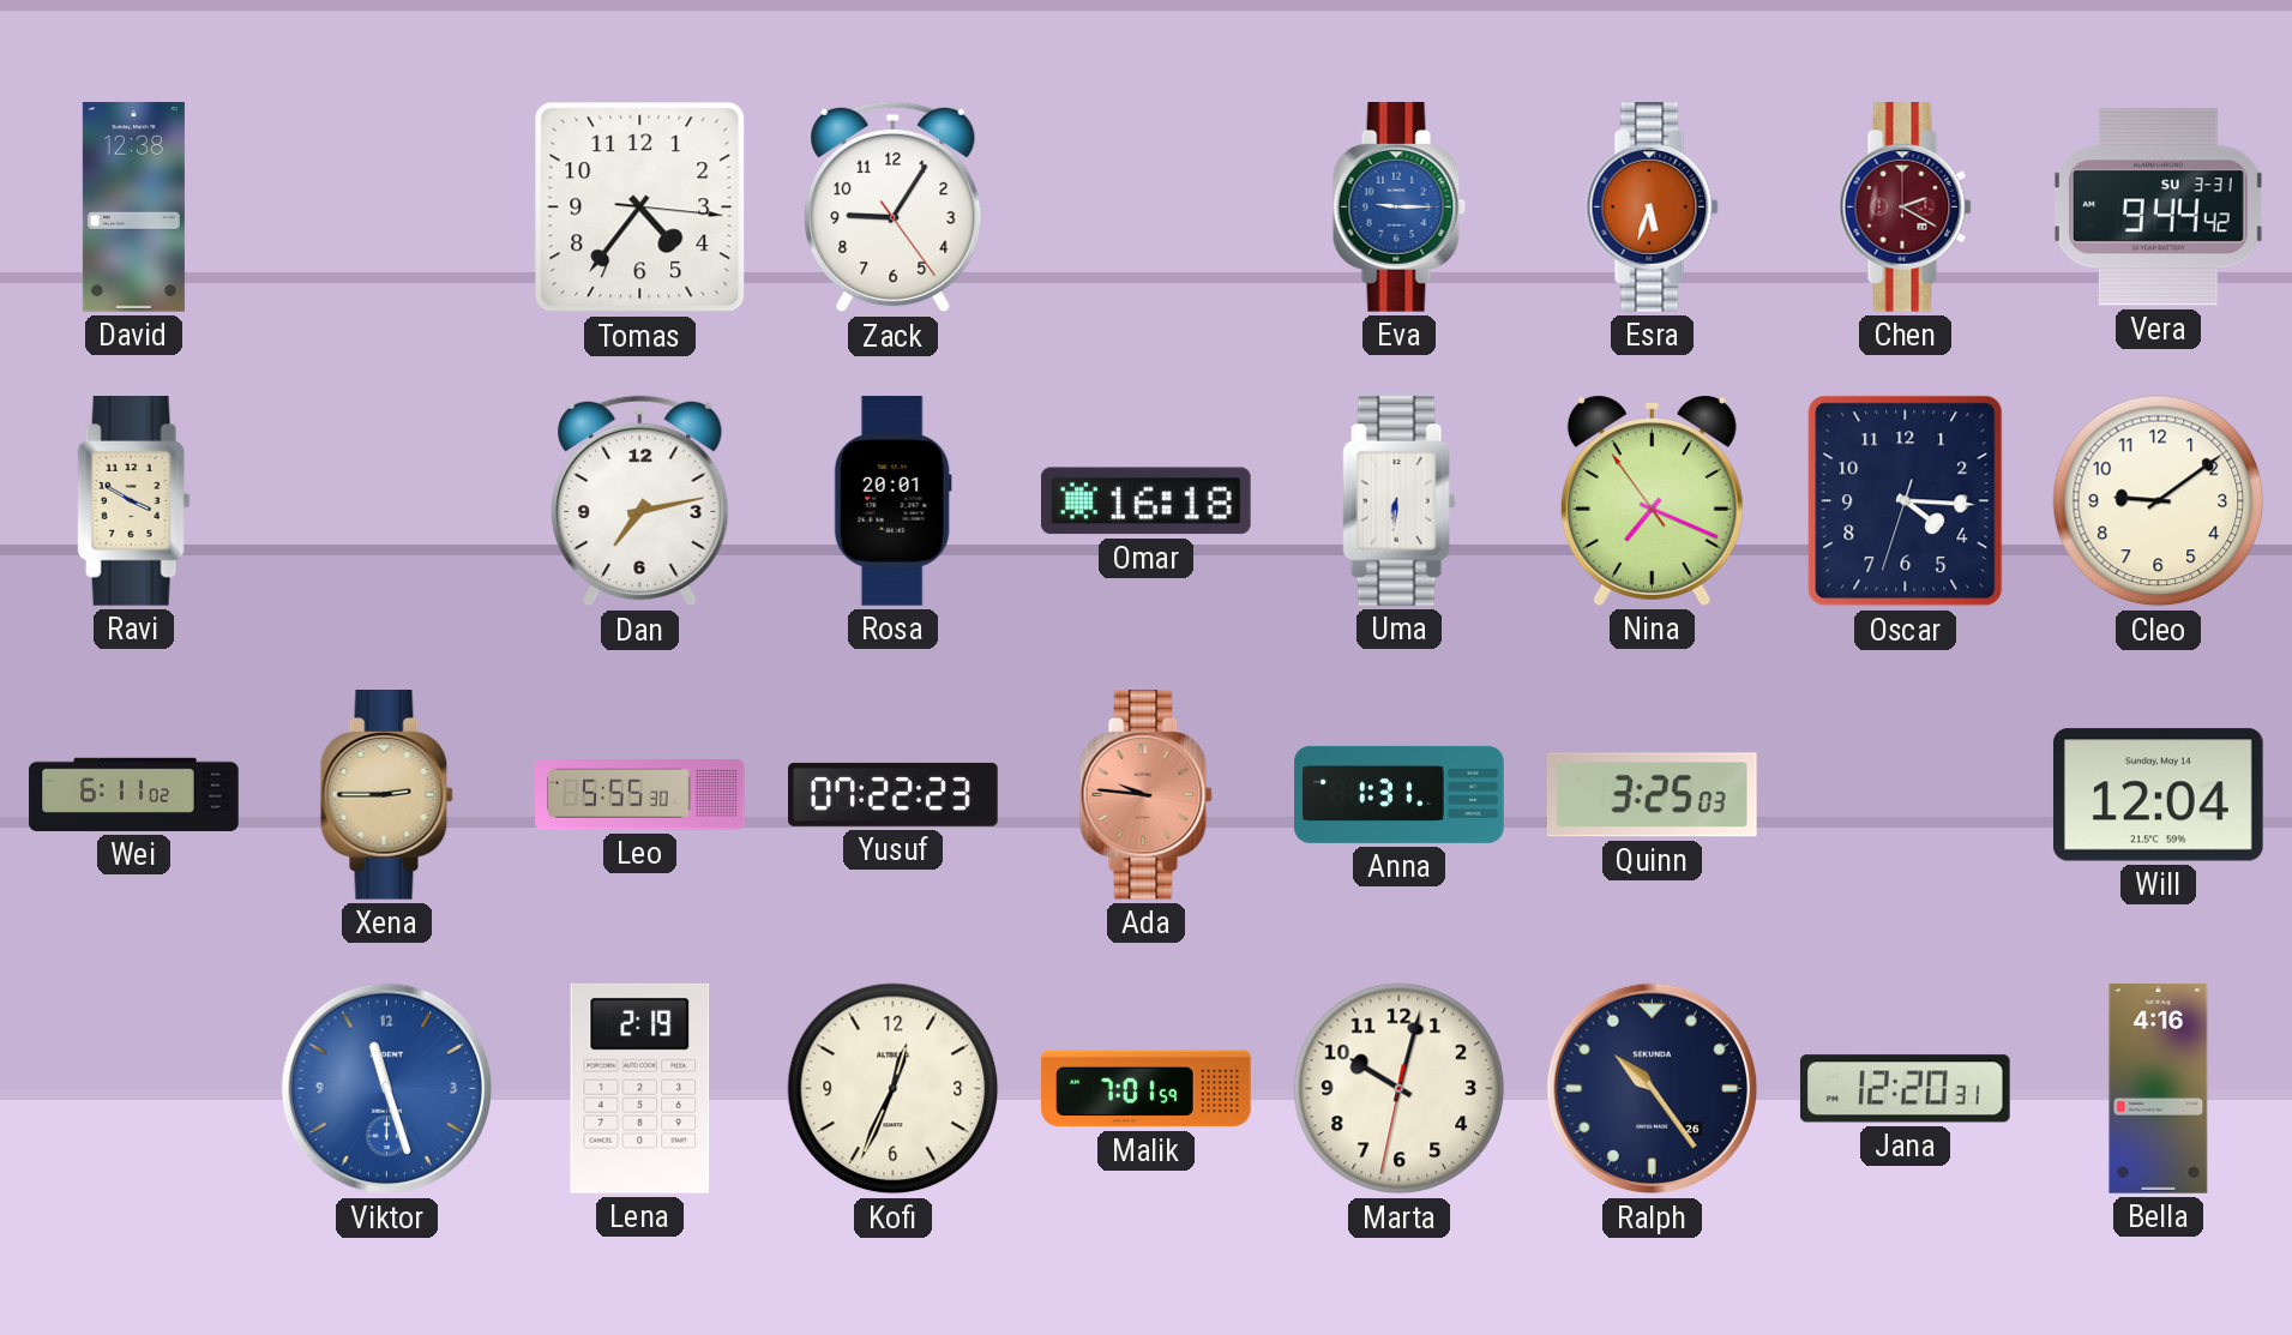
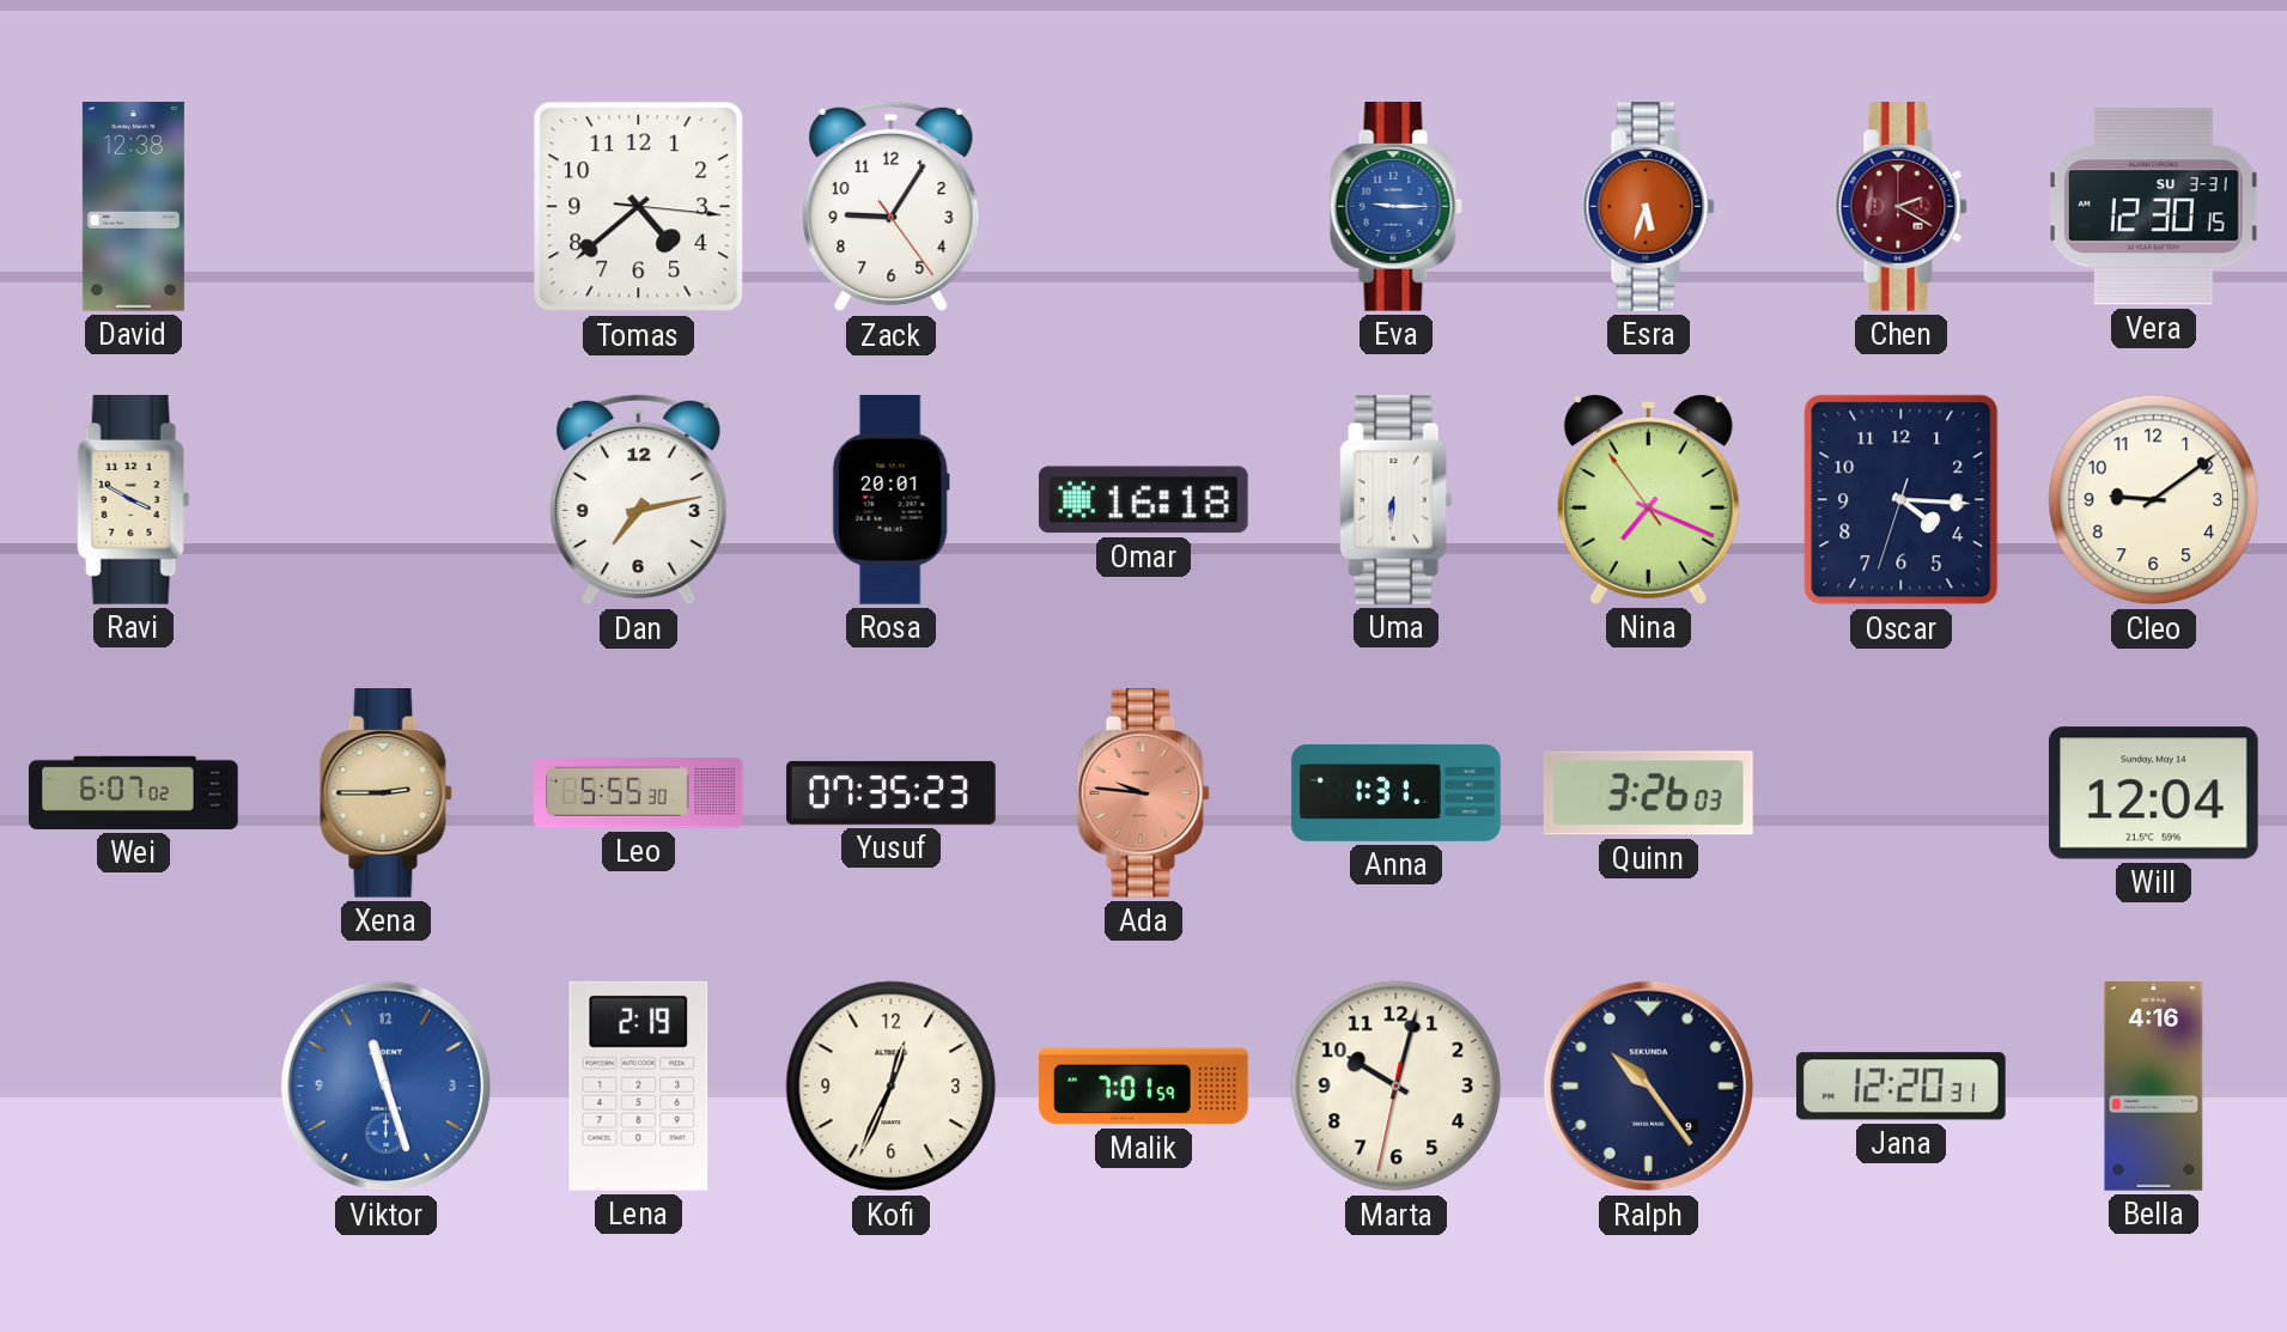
Tomas: 4:36 -> 4:38 (639, 207)
Vera: 9:44 -> 12:30 (2153, 207)
Wei: 6:11 -> 6:07 (134, 792)
Yusuf: 07:22 -> 07:35 (892, 792)
Quinn: 3:25 -> 3:26 (1648, 793)
Ralph date: 26 -> 9 (1649, 1087)
